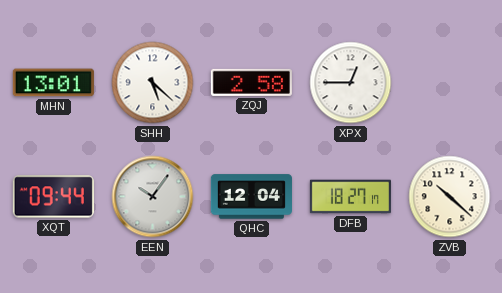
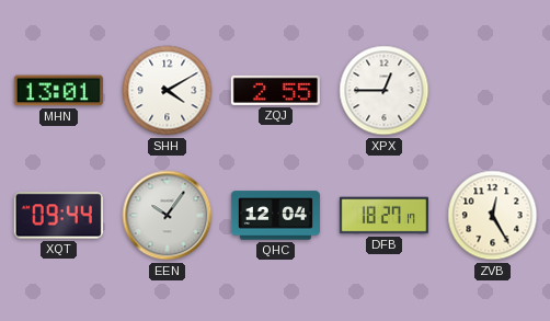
SHH: 5:22 -> 4:10 (168, 91)
ZQJ: 2:58 -> 2:55 (275, 90)
ZVB: 10:22 -> 12:25 (493, 216)
